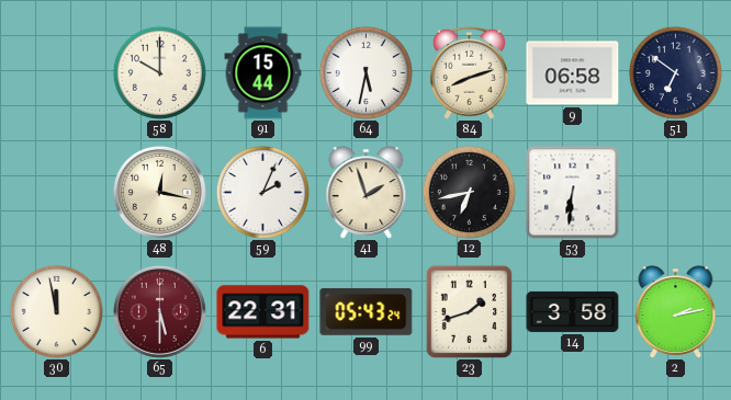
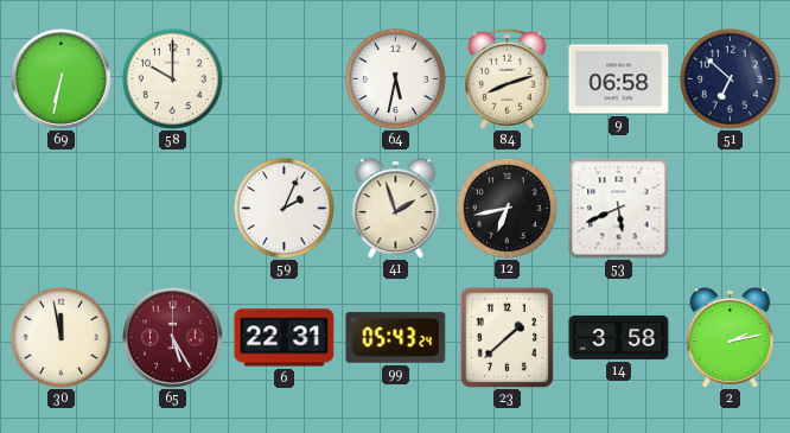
69: none -> 6:32 (60, 78)
91: 15:44 -> none (263, 73)
51: 6:51 -> 6:52 (730, 78)
48: 12:17 -> none (159, 192)
53: 6:31 -> 5:41 (619, 209)
65: 5:30 -> 5:25 (172, 337)
23: 1:42 -> 1:38 (507, 337)
